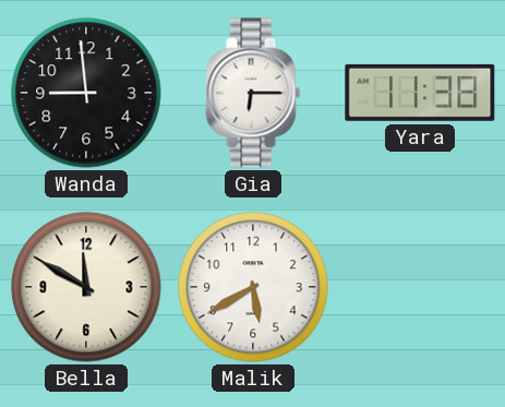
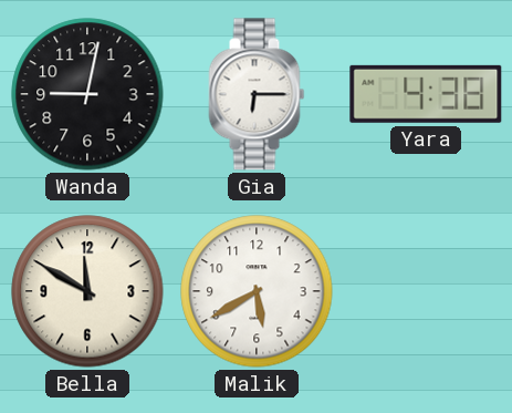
Wanda: 8:59 -> 9:02 (87, 94)
Yara: 11:38 -> 4:38 (426, 94)
